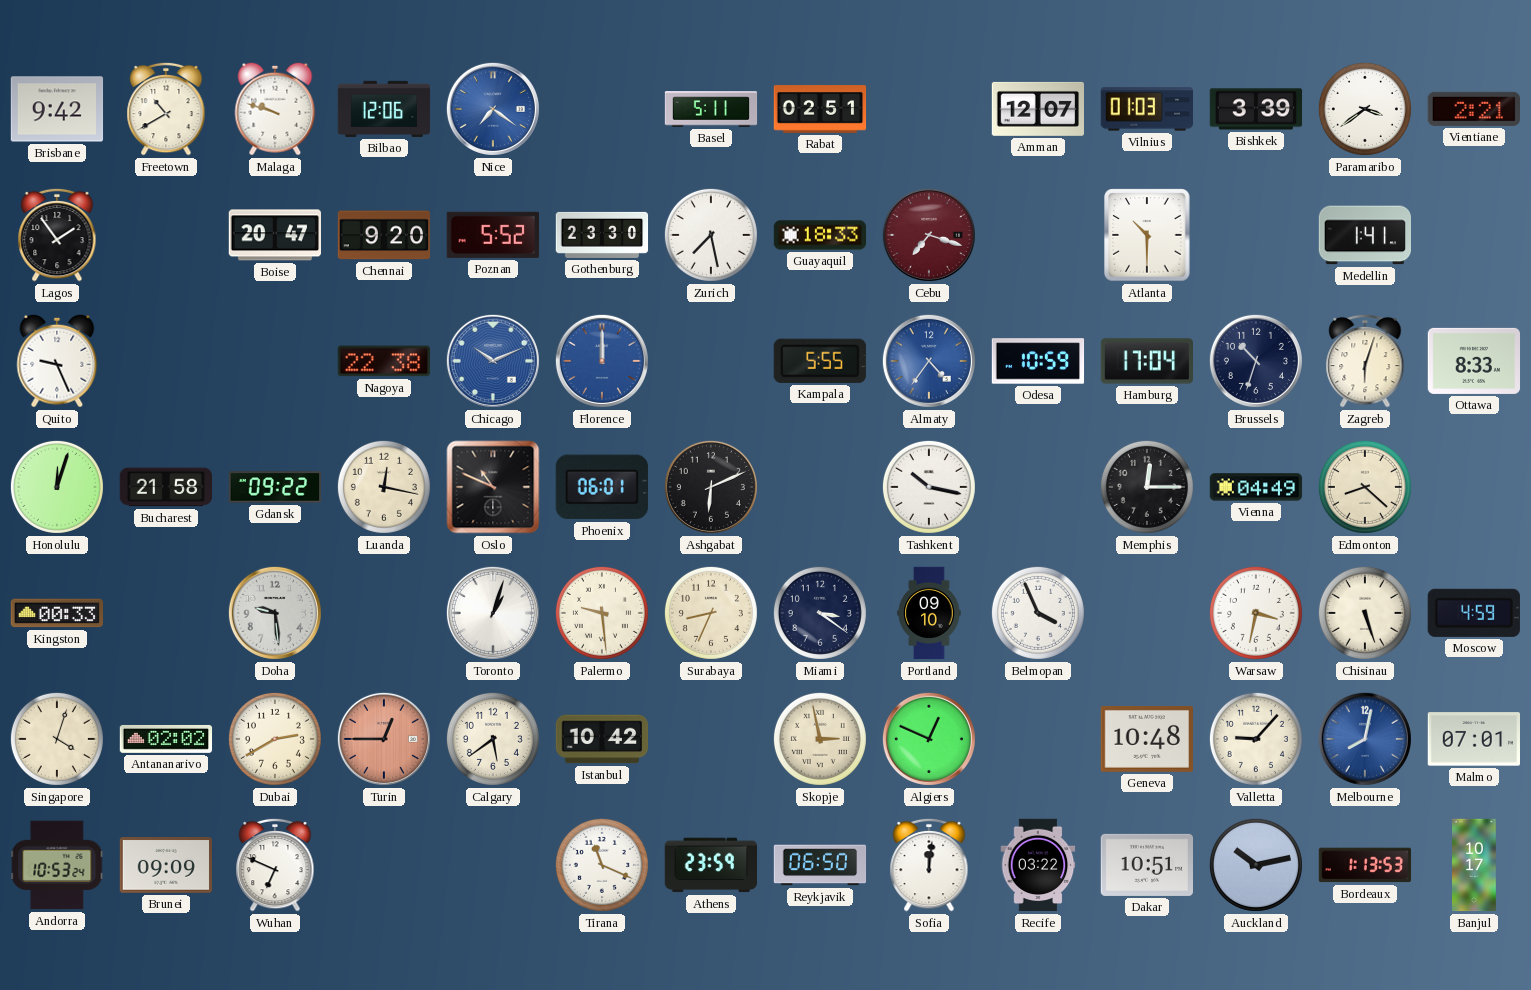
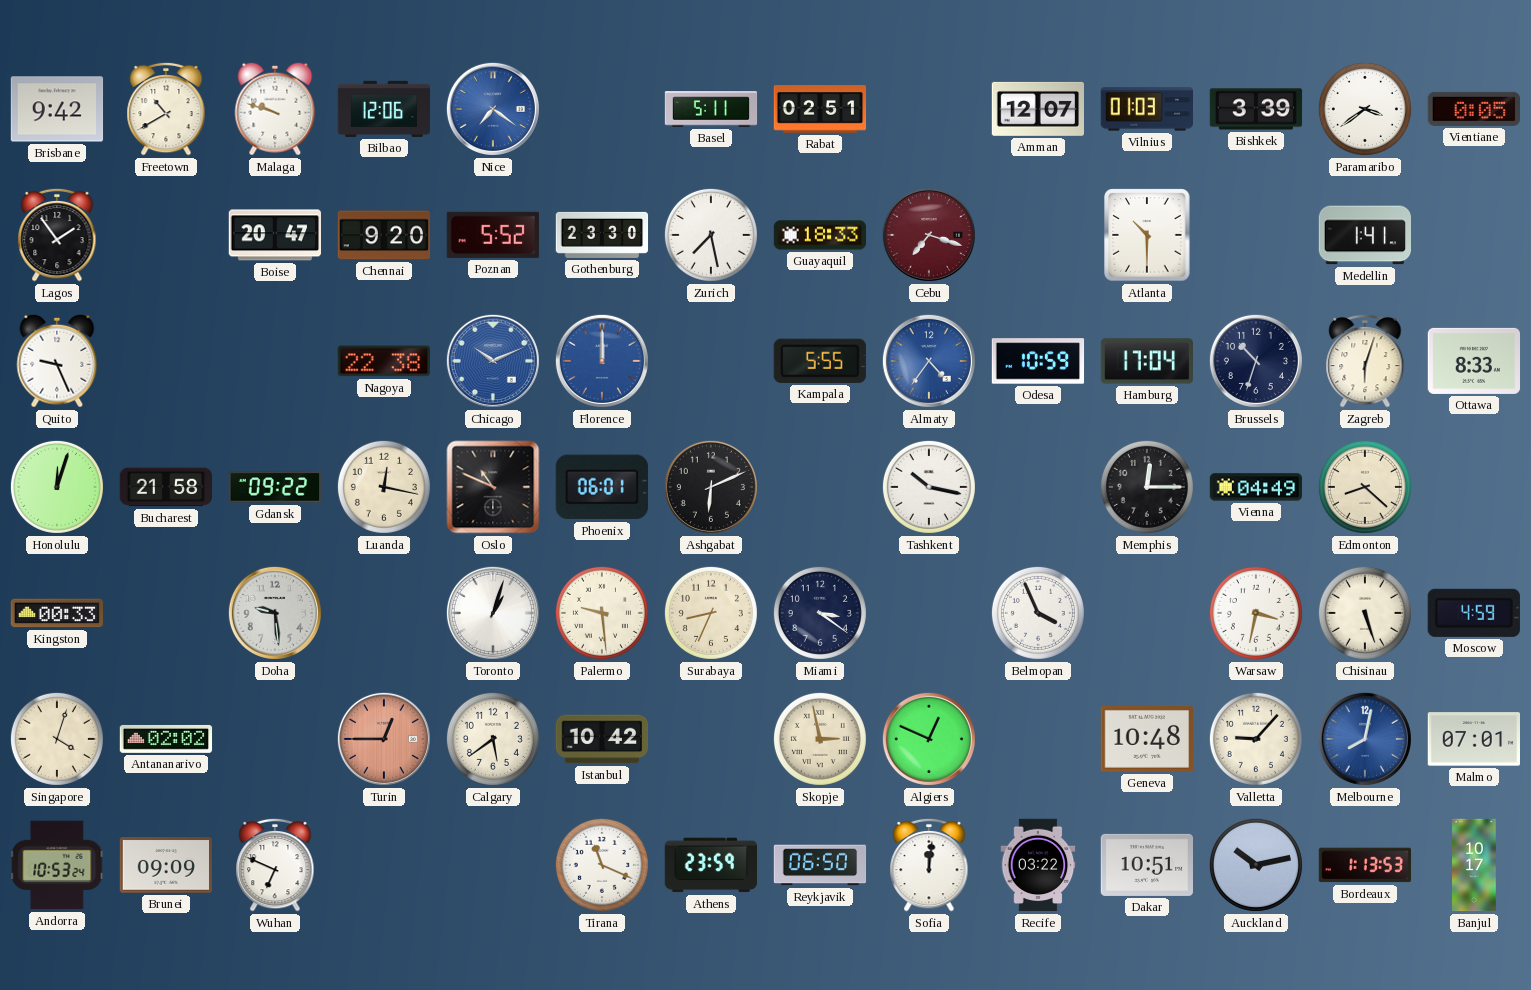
Vientiane: 2:21 -> 0:05 (1473, 109)
Portland: 09:10 -> none (929, 613)
Dubai: 2:40 -> none (275, 739)
